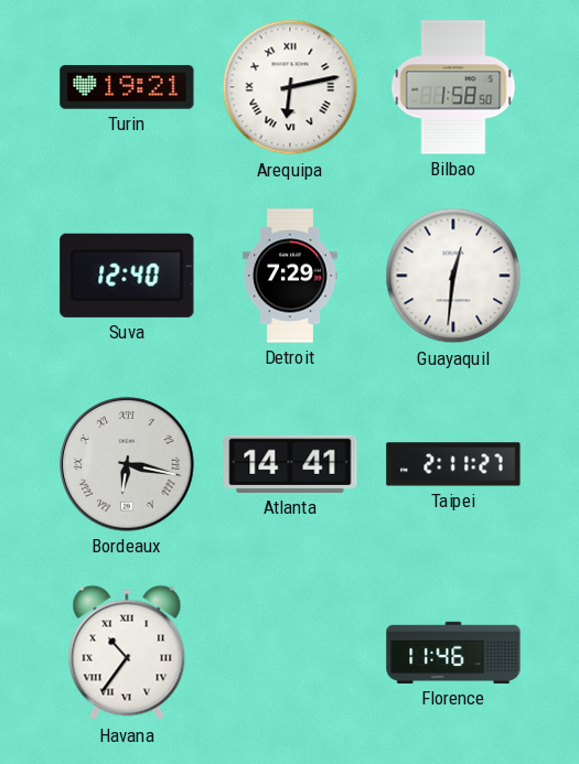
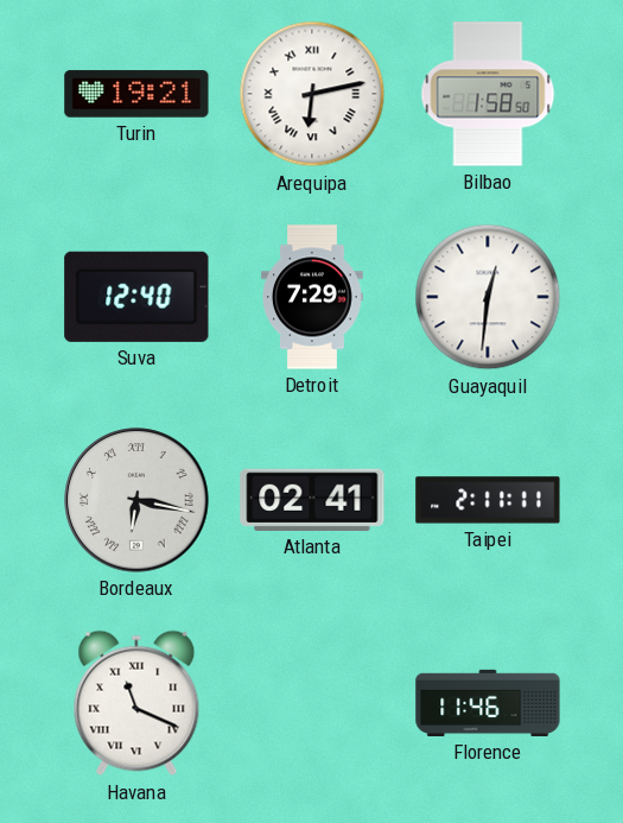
Atlanta: 14:41 -> 02:41 (312, 500)
Taipei: 2:11:27 -> 2:11:11 (488, 500)
Havana: 10:36 -> 11:19 (136, 703)
